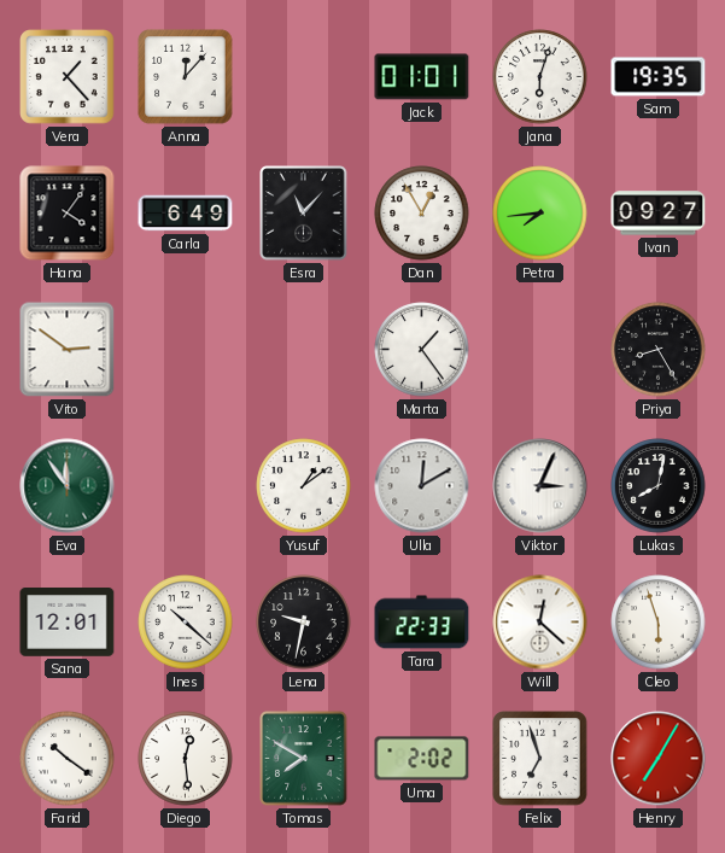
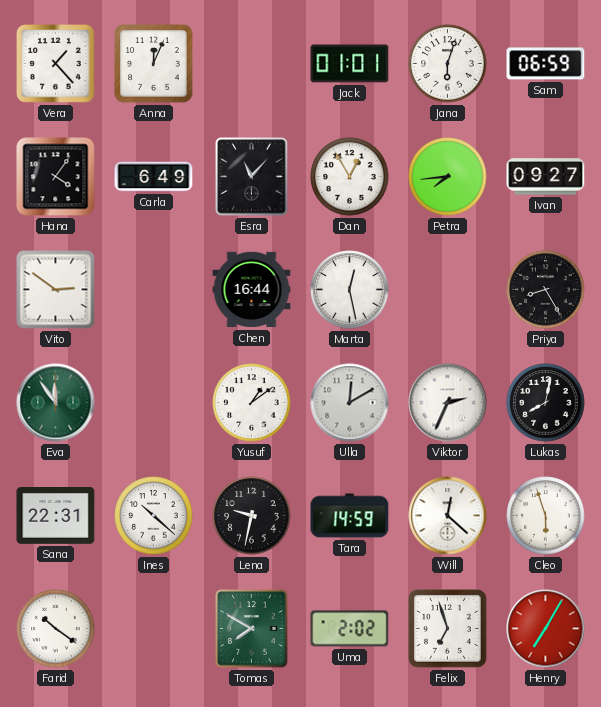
Anna: 12:07 -> 12:04 (154, 64)
Sam: 19:35 -> 06:59 (546, 64)
Chen: none -> 16:44 (252, 290)
Marta: 1:24 -> 12:28 (350, 290)
Viktor: 3:04 -> 2:34 (448, 403)
Sana: 12:01 -> 22:31 (56, 516)
Tara: 22:33 -> 14:59 (350, 516)
Diego: 12:29 -> none (186, 759)
